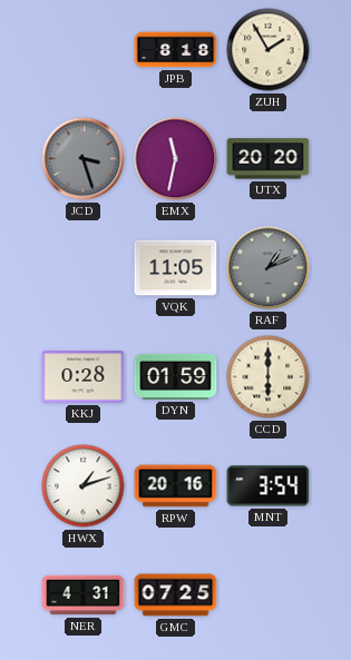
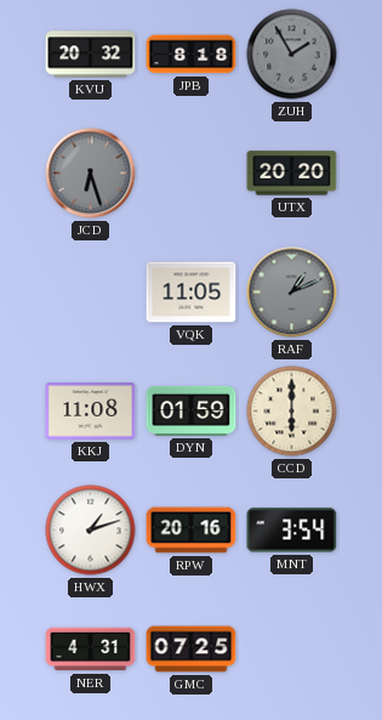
KVU: none -> 20:32 (91, 55)
ZUH dial: cream -> grey (292, 55)
JCD: 3:27 -> 6:27 (91, 174)
EMX: 11:32 -> none (176, 159)
KKJ: 0:28 -> 11:08 (91, 412)
